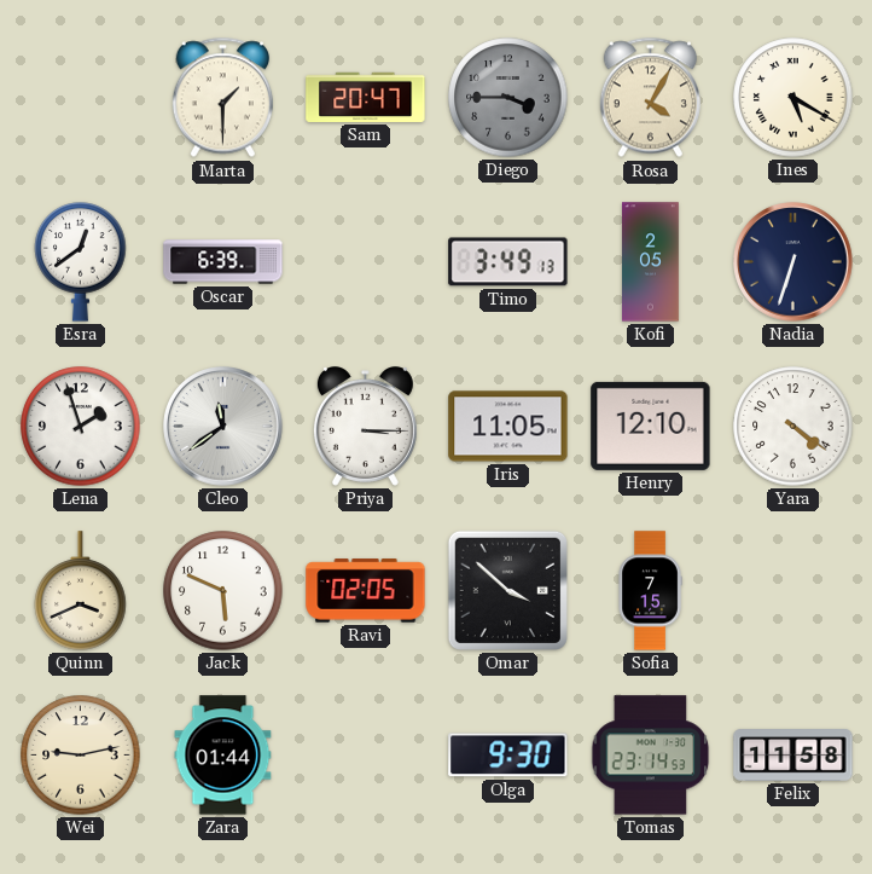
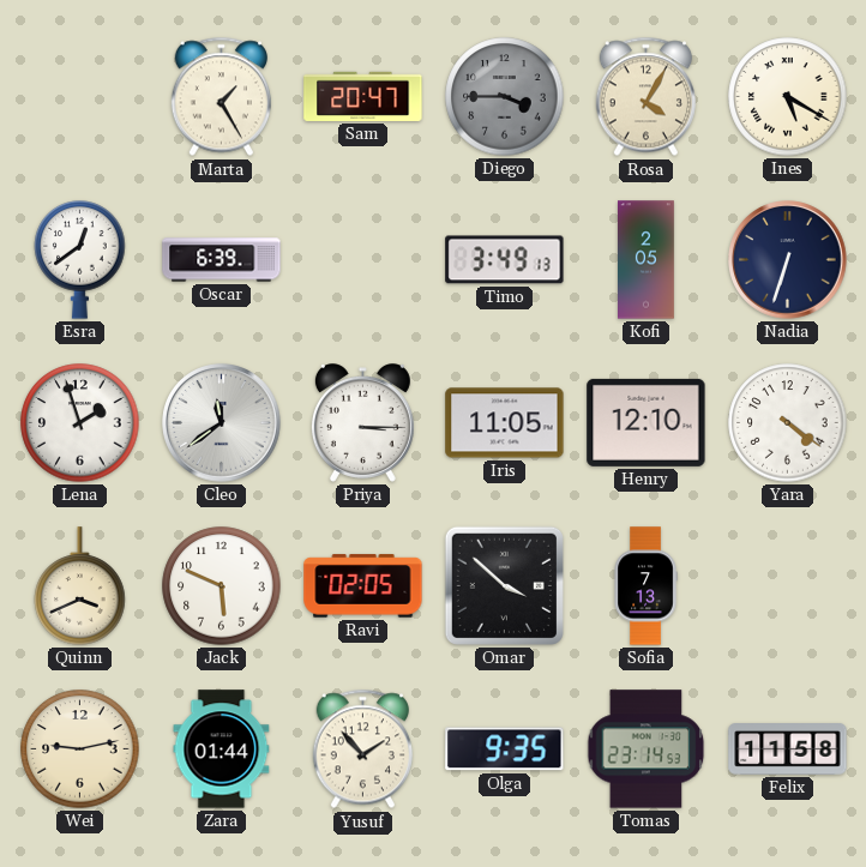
Marta: 1:30 -> 1:25 (221, 97)
Sofia: 7:15 -> 7:13 (645, 586)
Yusuf: none -> 1:53 (362, 749)
Olga: 9:30 -> 9:35 (505, 749)
